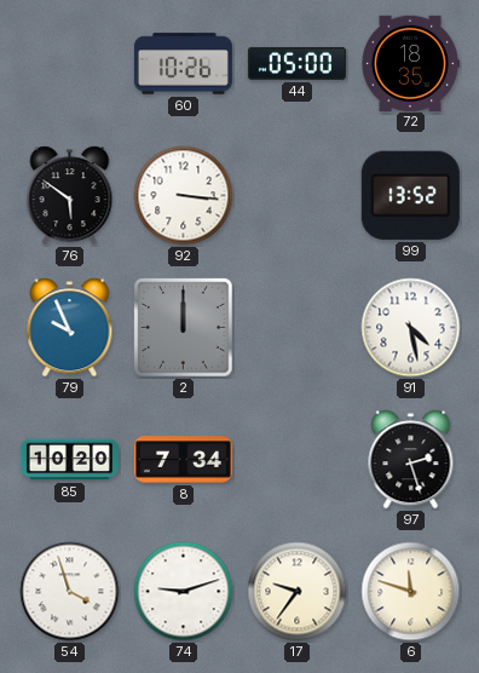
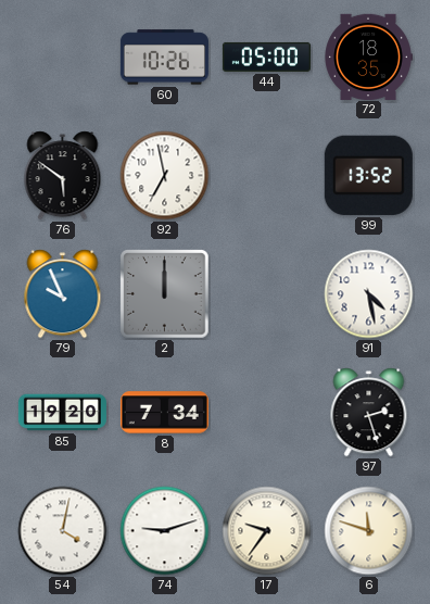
92: 3:16 -> 6:58 (165, 176)
85: 10:20 -> 19:20 (62, 413)
54: 3:57 -> 4:02 (63, 531)
